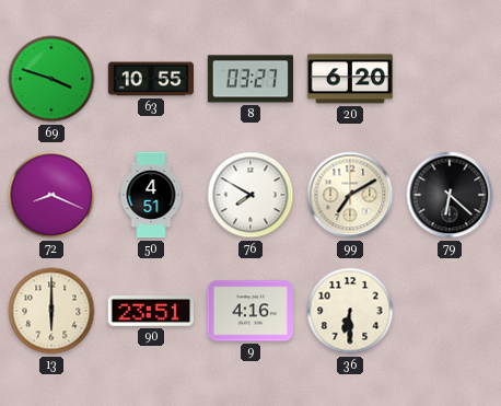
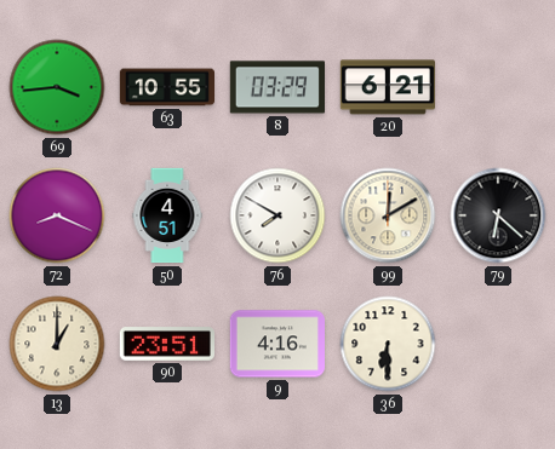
69: 3:48 -> 3:44 (57, 87)
8: 03:27 -> 03:29 (276, 87)
20: 6:20 -> 6:21 (388, 87)
99: 7:10 -> 12:10 (388, 215)
13: 6:00 -> 1:00 (57, 344)
